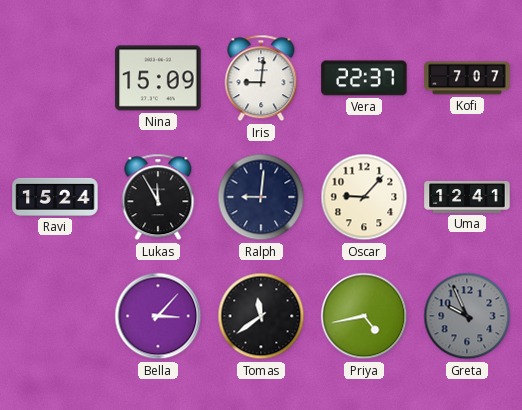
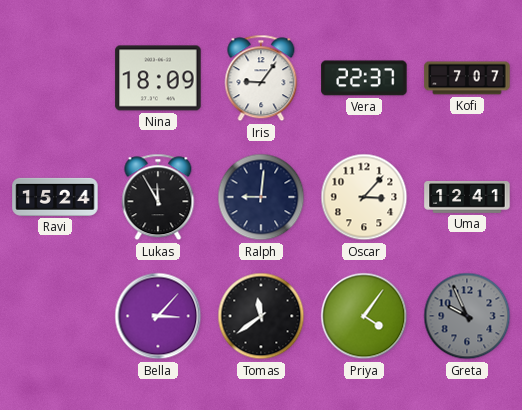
Nina: 15:09 -> 18:09 (158, 78)
Iris: 9:01 -> 9:06 (261, 78)
Oscar: 9:07 -> 3:07 (364, 197)
Priya: 4:43 -> 4:06 (364, 316)
